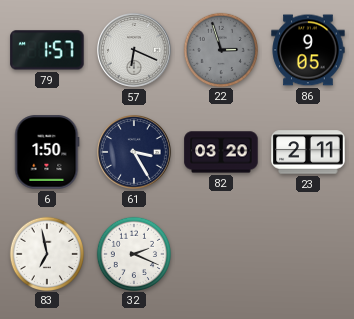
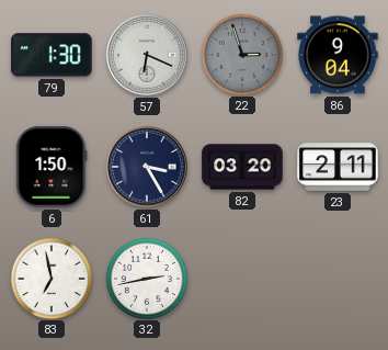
79: 1:57 -> 1:30 (52, 55)
86: 9:05 -> 9:04 (338, 55)
32: 2:19 -> 2:43 (146, 278)
